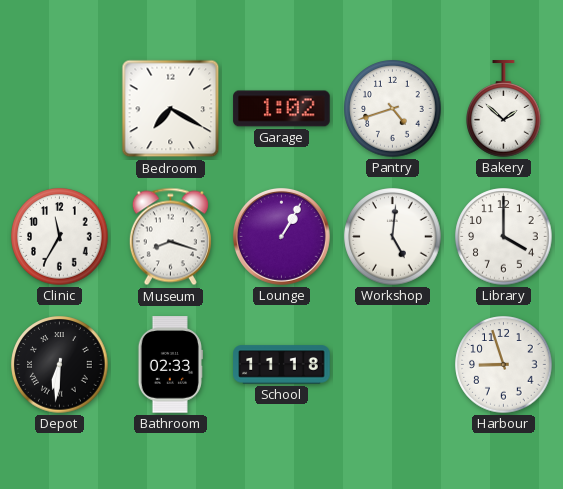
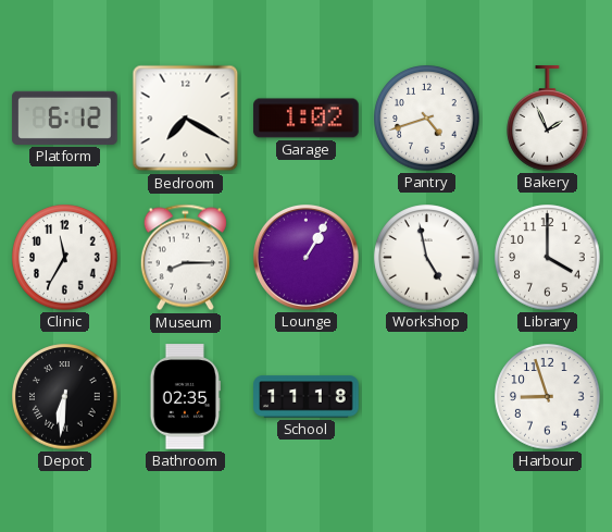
Platform: none -> 6:12 (65, 117)
Bakery: 1:52 -> 1:56 (548, 119)
Museum: 8:18 -> 8:15 (185, 258)
Workshop: 5:01 -> 4:58 (427, 258)
Bathroom: 02:33 -> 02:35 (185, 397)
